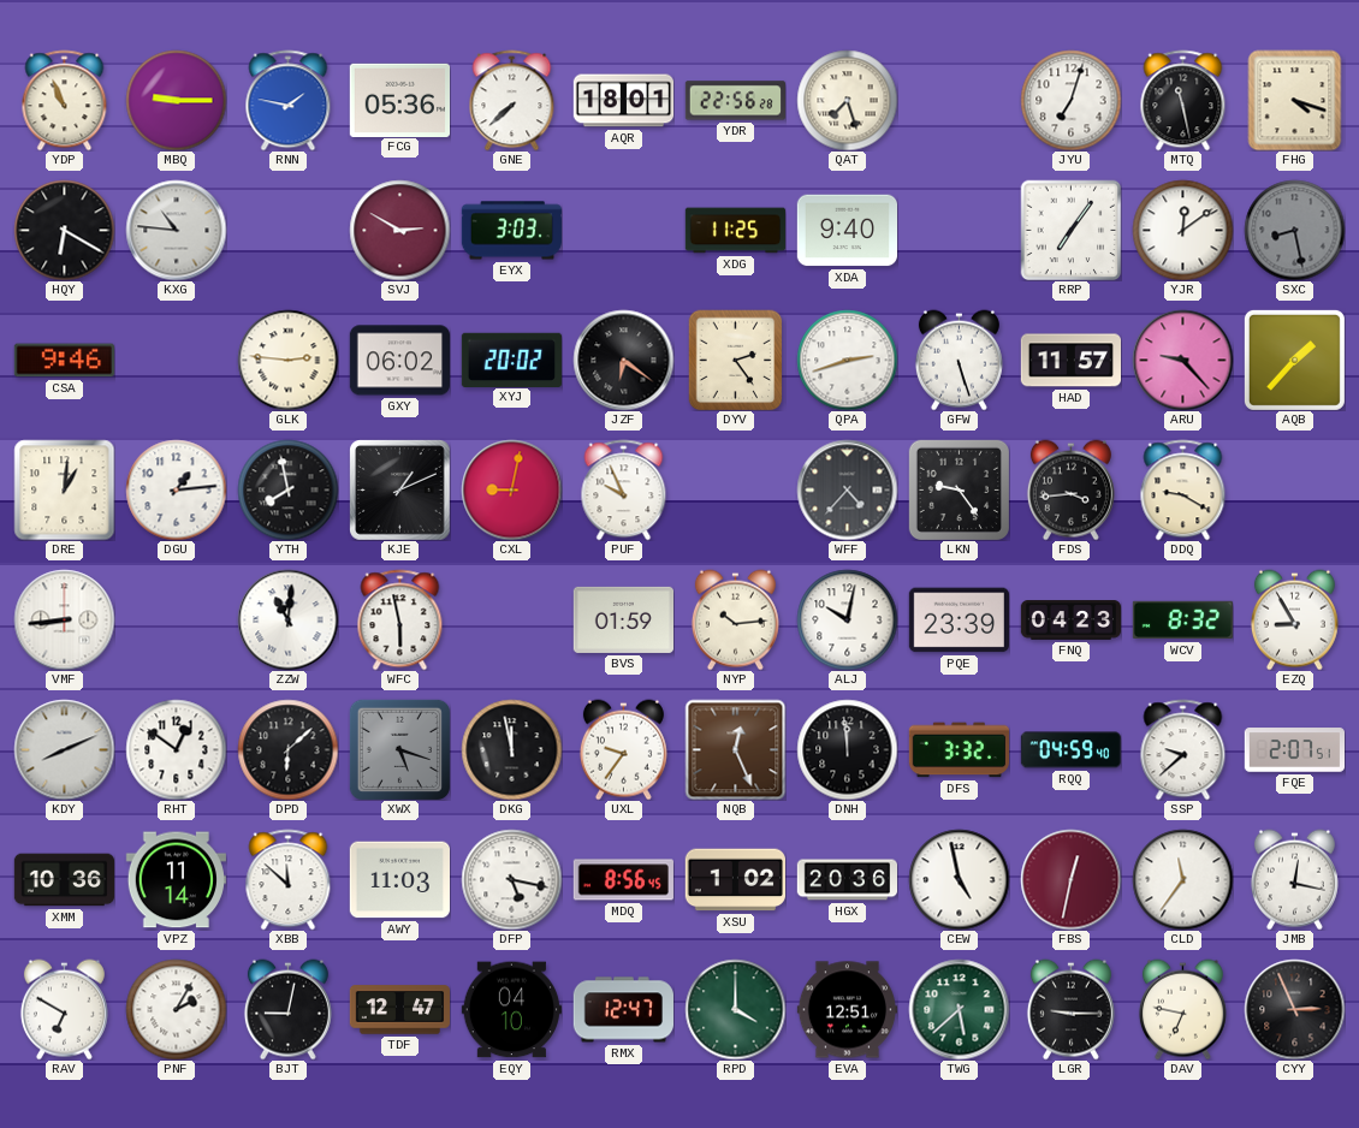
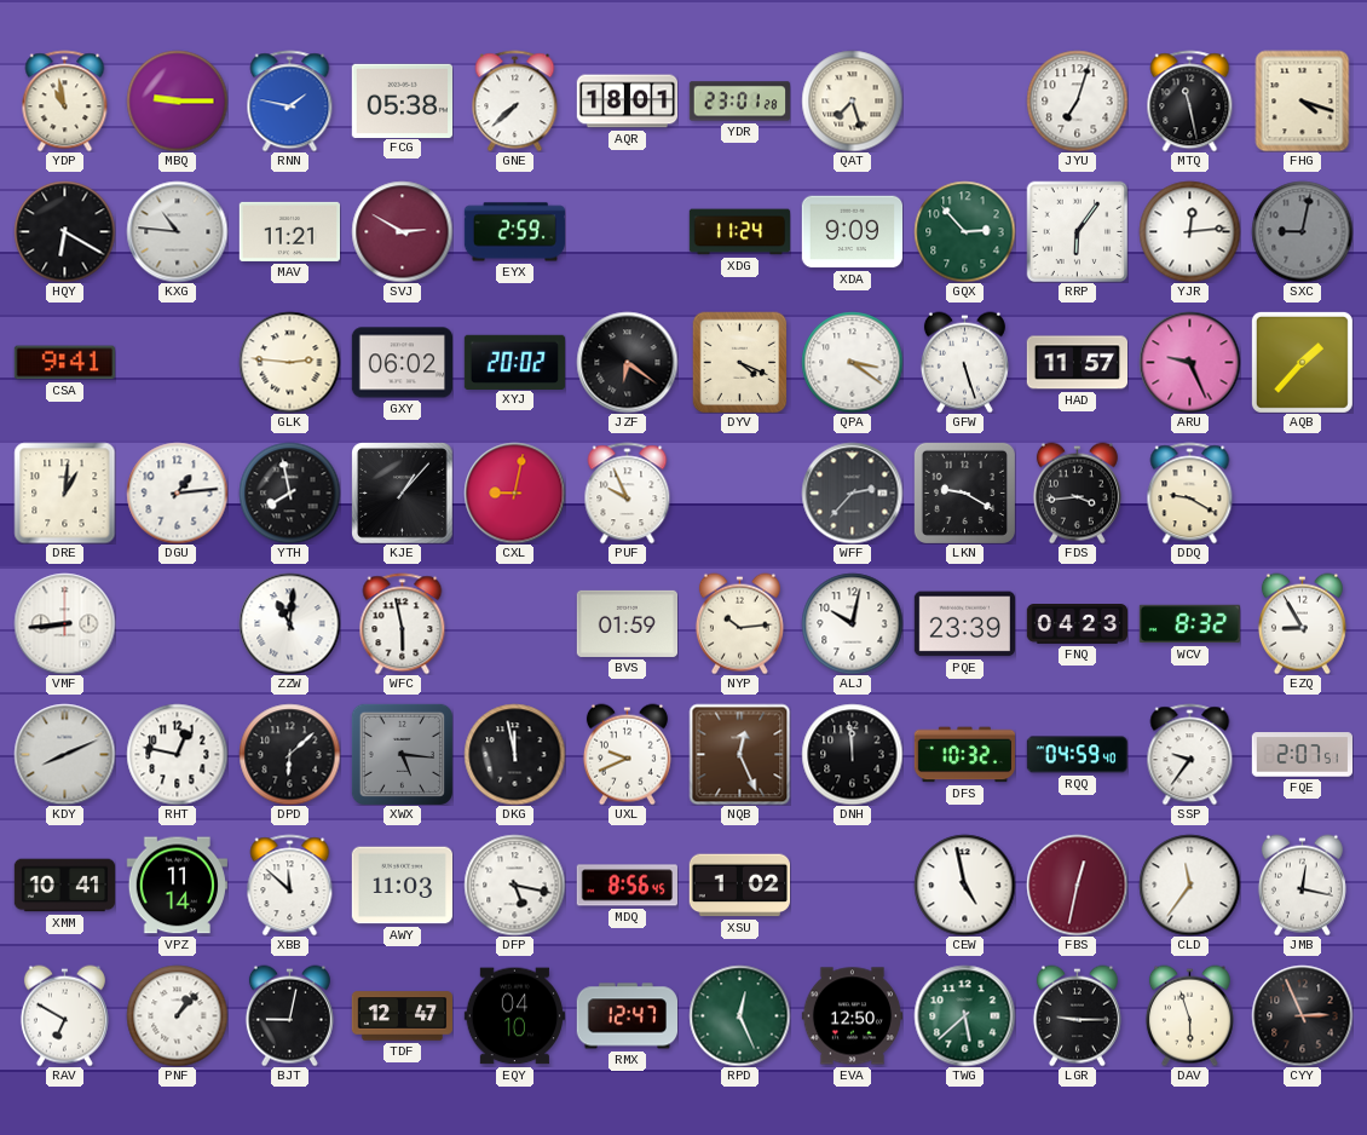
YDP: 10:56 -> 10:58 (65, 100)
FCG: 05:36 -> 05:38 (402, 100)
YDR: 22:56 -> 23:01 (739, 102)
MAV: none -> 11:21 (289, 231)
EYX: 3:03 -> 2:59 (514, 232)
XDG: 11:25 -> 11:24 (739, 232)
XDA: 9:40 -> 9:09 (852, 232)
GQX: none -> 2:53 (964, 231)
RRP: 7:06 -> 6:06 (1077, 231)
YJR: 12:09 -> 12:14 (1189, 231)
SXC: 8:28 -> 9:02 (1302, 231)
CSA: 9:46 -> 9:41 (64, 363)
DYV: 2:24 -> 4:19 (740, 362)
QPA: 2:42 -> 3:21 (852, 362)
ARU: 9:23 -> 9:26 (1189, 362)
KJE: 1:11 -> 1:07 (403, 494)
WFF: 4:37 -> 2:37 (852, 492)
LKN: 9:24 -> 9:20 (964, 492)
RHT: 12:51 -> 12:47 (177, 754)
XWX: 5:18 -> 5:16 (402, 754)
UXL: 9:36 -> 9:41 (627, 754)
DFS: 3:32 -> 10:32 (964, 755)
SSP: 9:38 -> 9:36 (1190, 754)
XMM: 10:36 -> 10:41 (64, 886)
HGX: 20:36 -> none (847, 880)
PNF: 2:05 -> 1:07 (177, 1015)
RPD: 4:00 -> 12:26 (739, 1015)
EVA: 12:51 -> 12:50 (852, 1016)
DAV: 6:47 -> 5:57 (1189, 1015)
